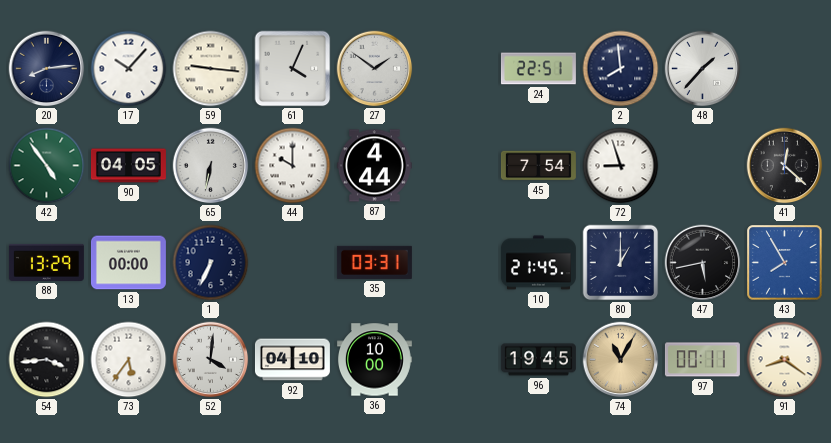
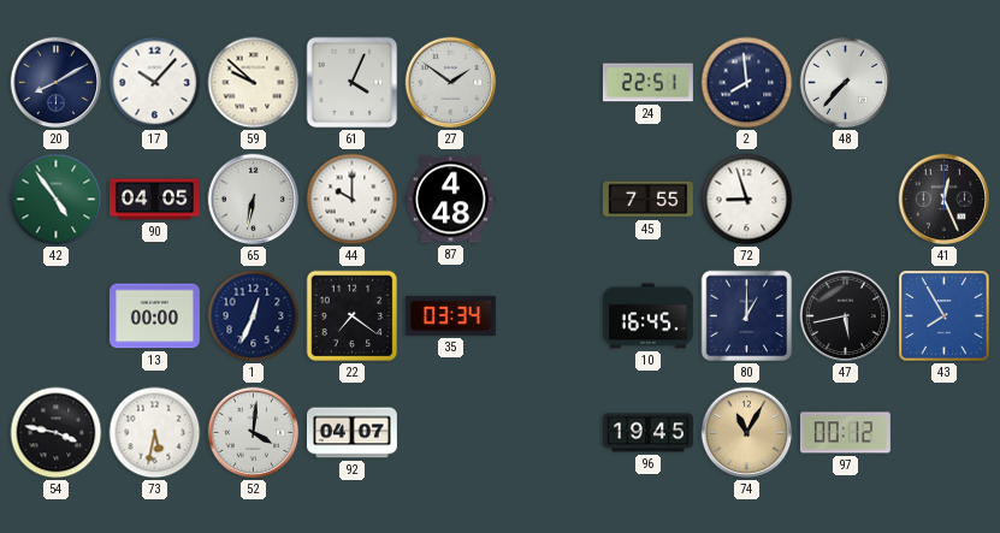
20: 8:14 -> 8:10 (57, 83)
59: 9:16 -> 9:52 (254, 83)
48: 1:37 -> 7:37 (846, 83)
87: 4:44 -> 4:48 (450, 200)
45: 7:54 -> 7:55 (647, 200)
41: 12:22 -> 12:26 (945, 200)
88: 13:29 -> none (46, 262)
1: 6:34 -> 12:34 (254, 316)
22: none -> 7:21 (353, 316)
35: 03:31 -> 03:34 (450, 315)
10: 21:45 -> 16:45 (647, 316)
54: 3:44 -> 3:47 (57, 433)
73: 5:36 -> 5:32 (155, 433)
92: 04:10 -> 04:07 (351, 433)
36: 10:00 -> none (374, 360)
97: 00:11 -> 00:12 (845, 433)
91: 8:21 -> none (785, 360)
